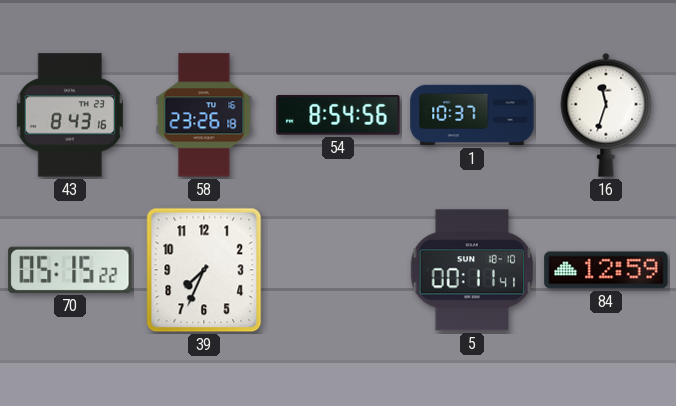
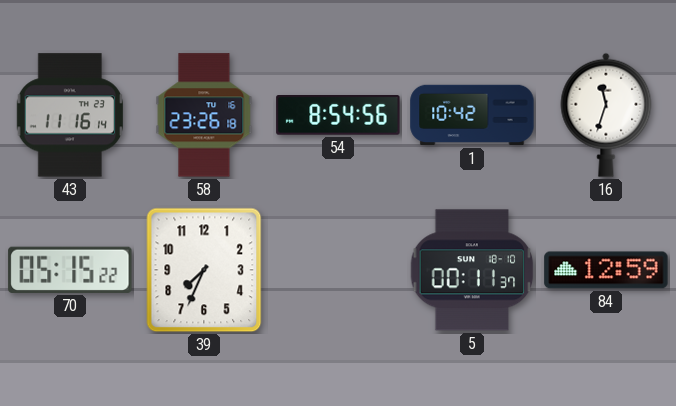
43: 8:43 -> 11:16 (70, 115)
1: 10:37 -> 10:42 (472, 115)
5: 00:11:41 -> 00:11:37 (472, 270)
